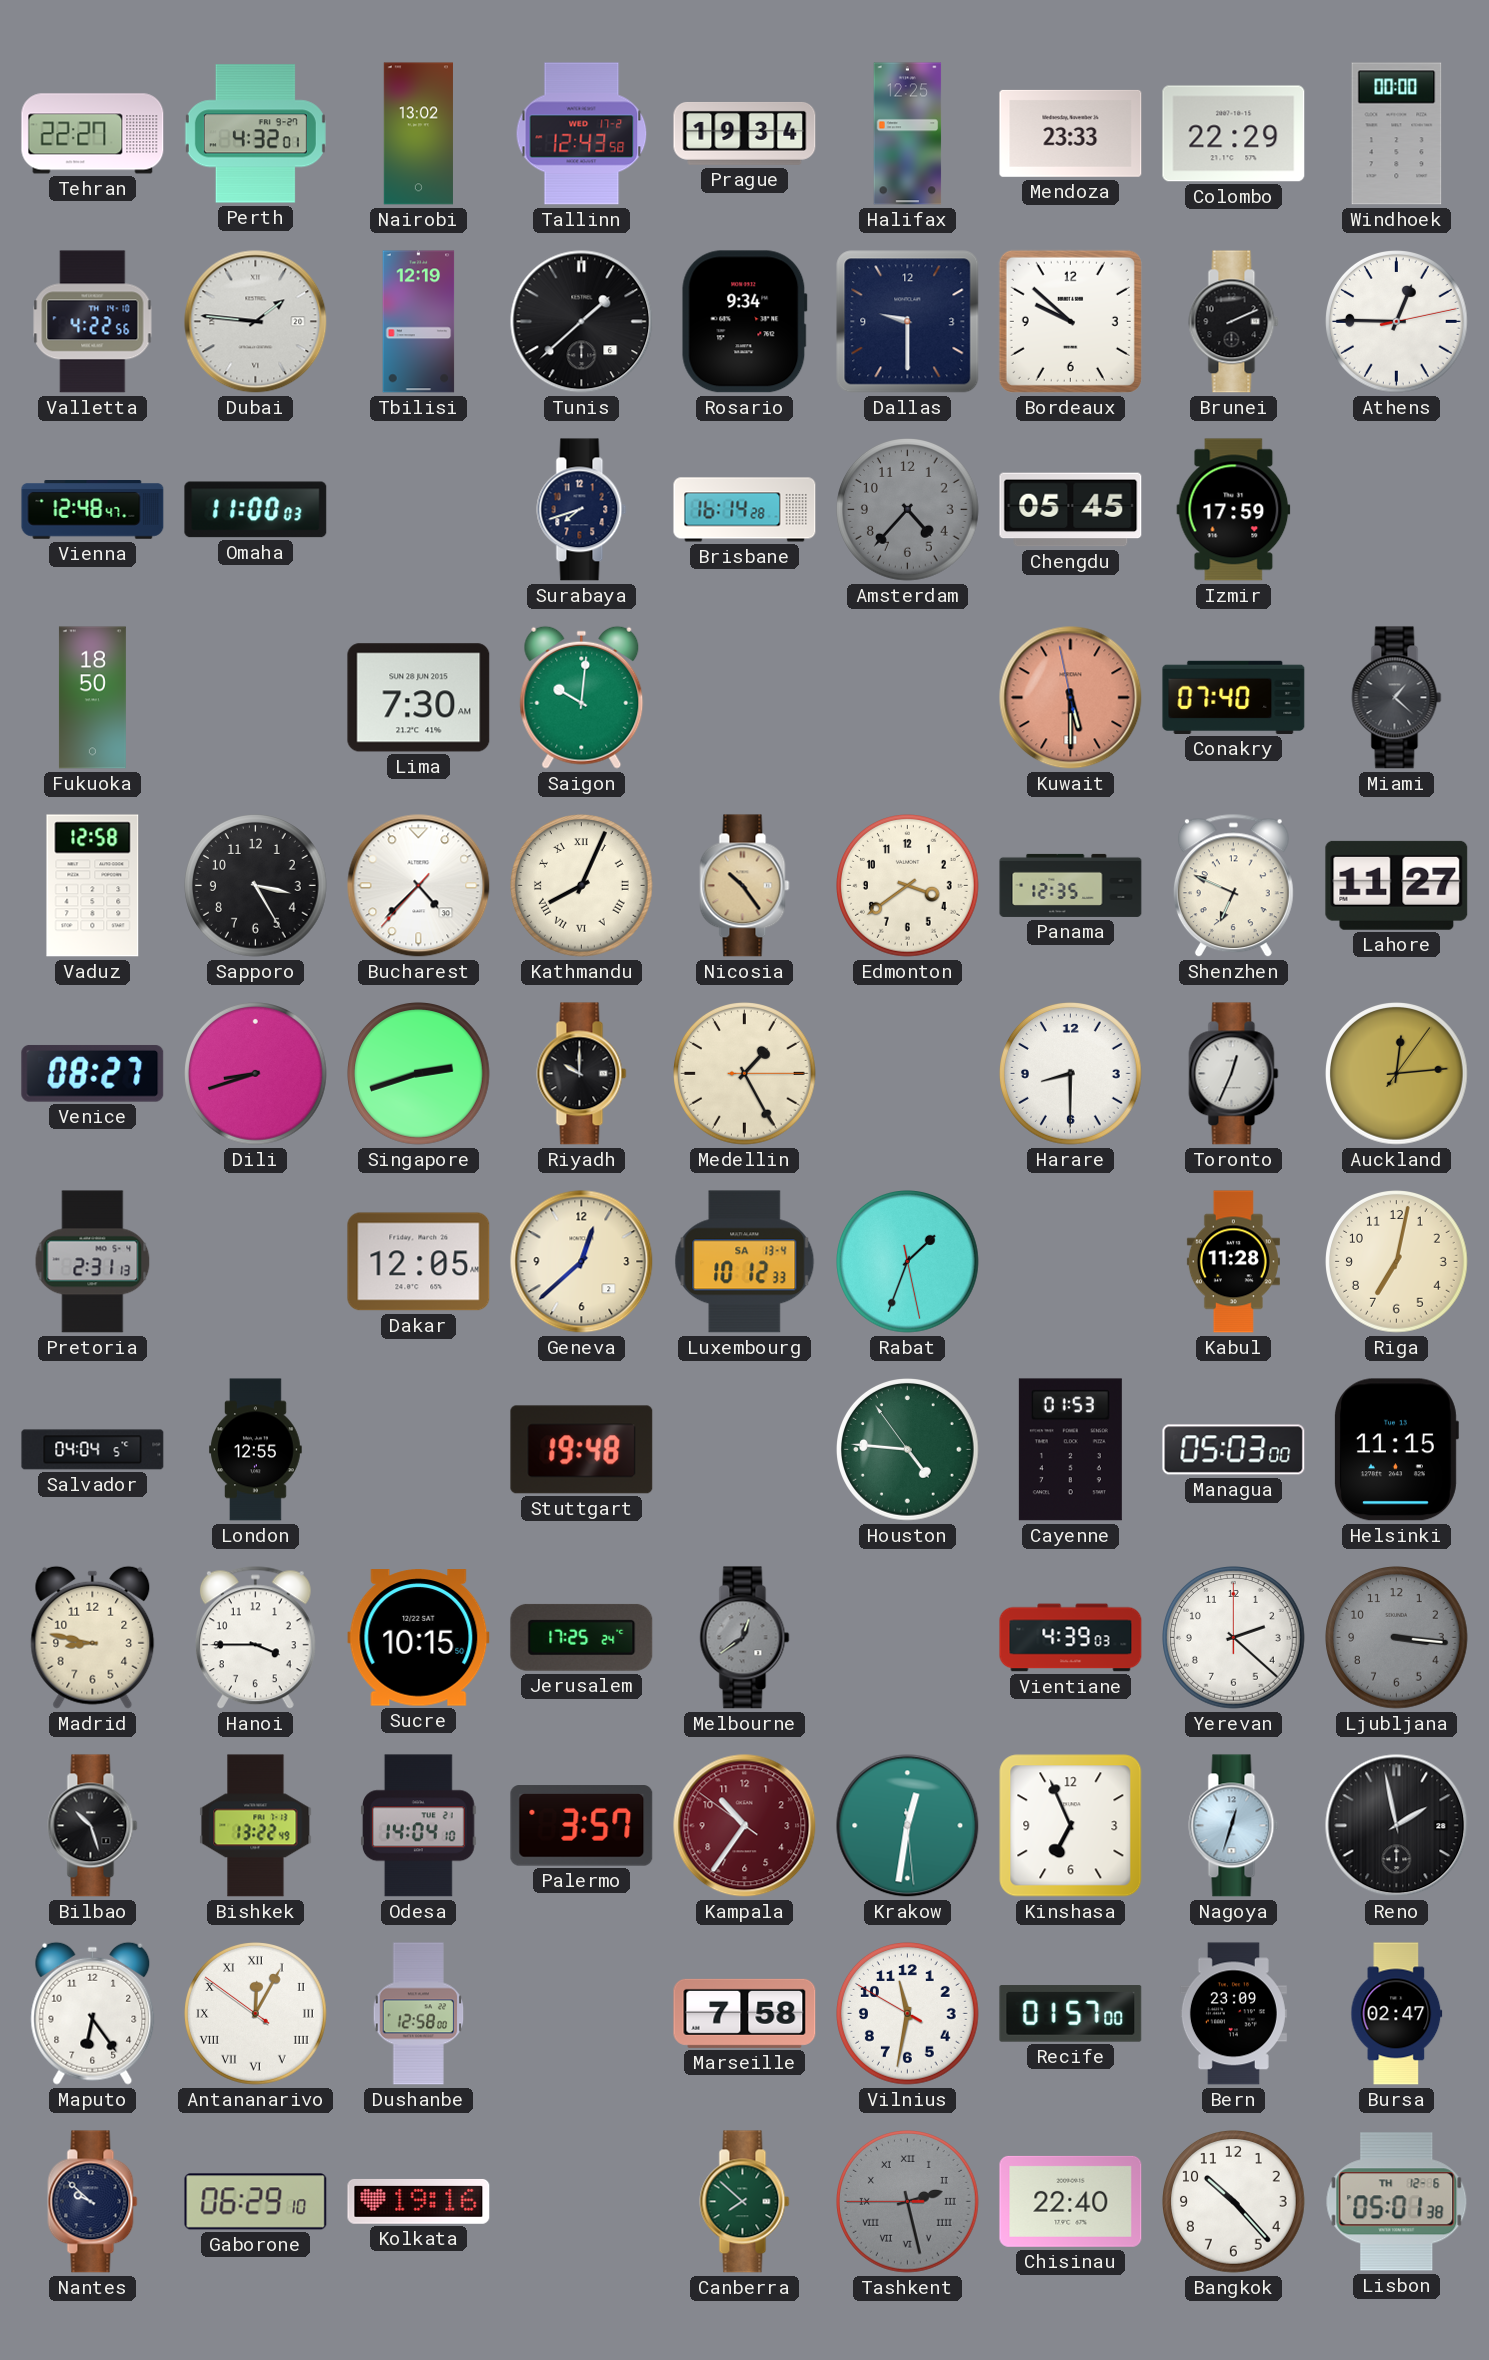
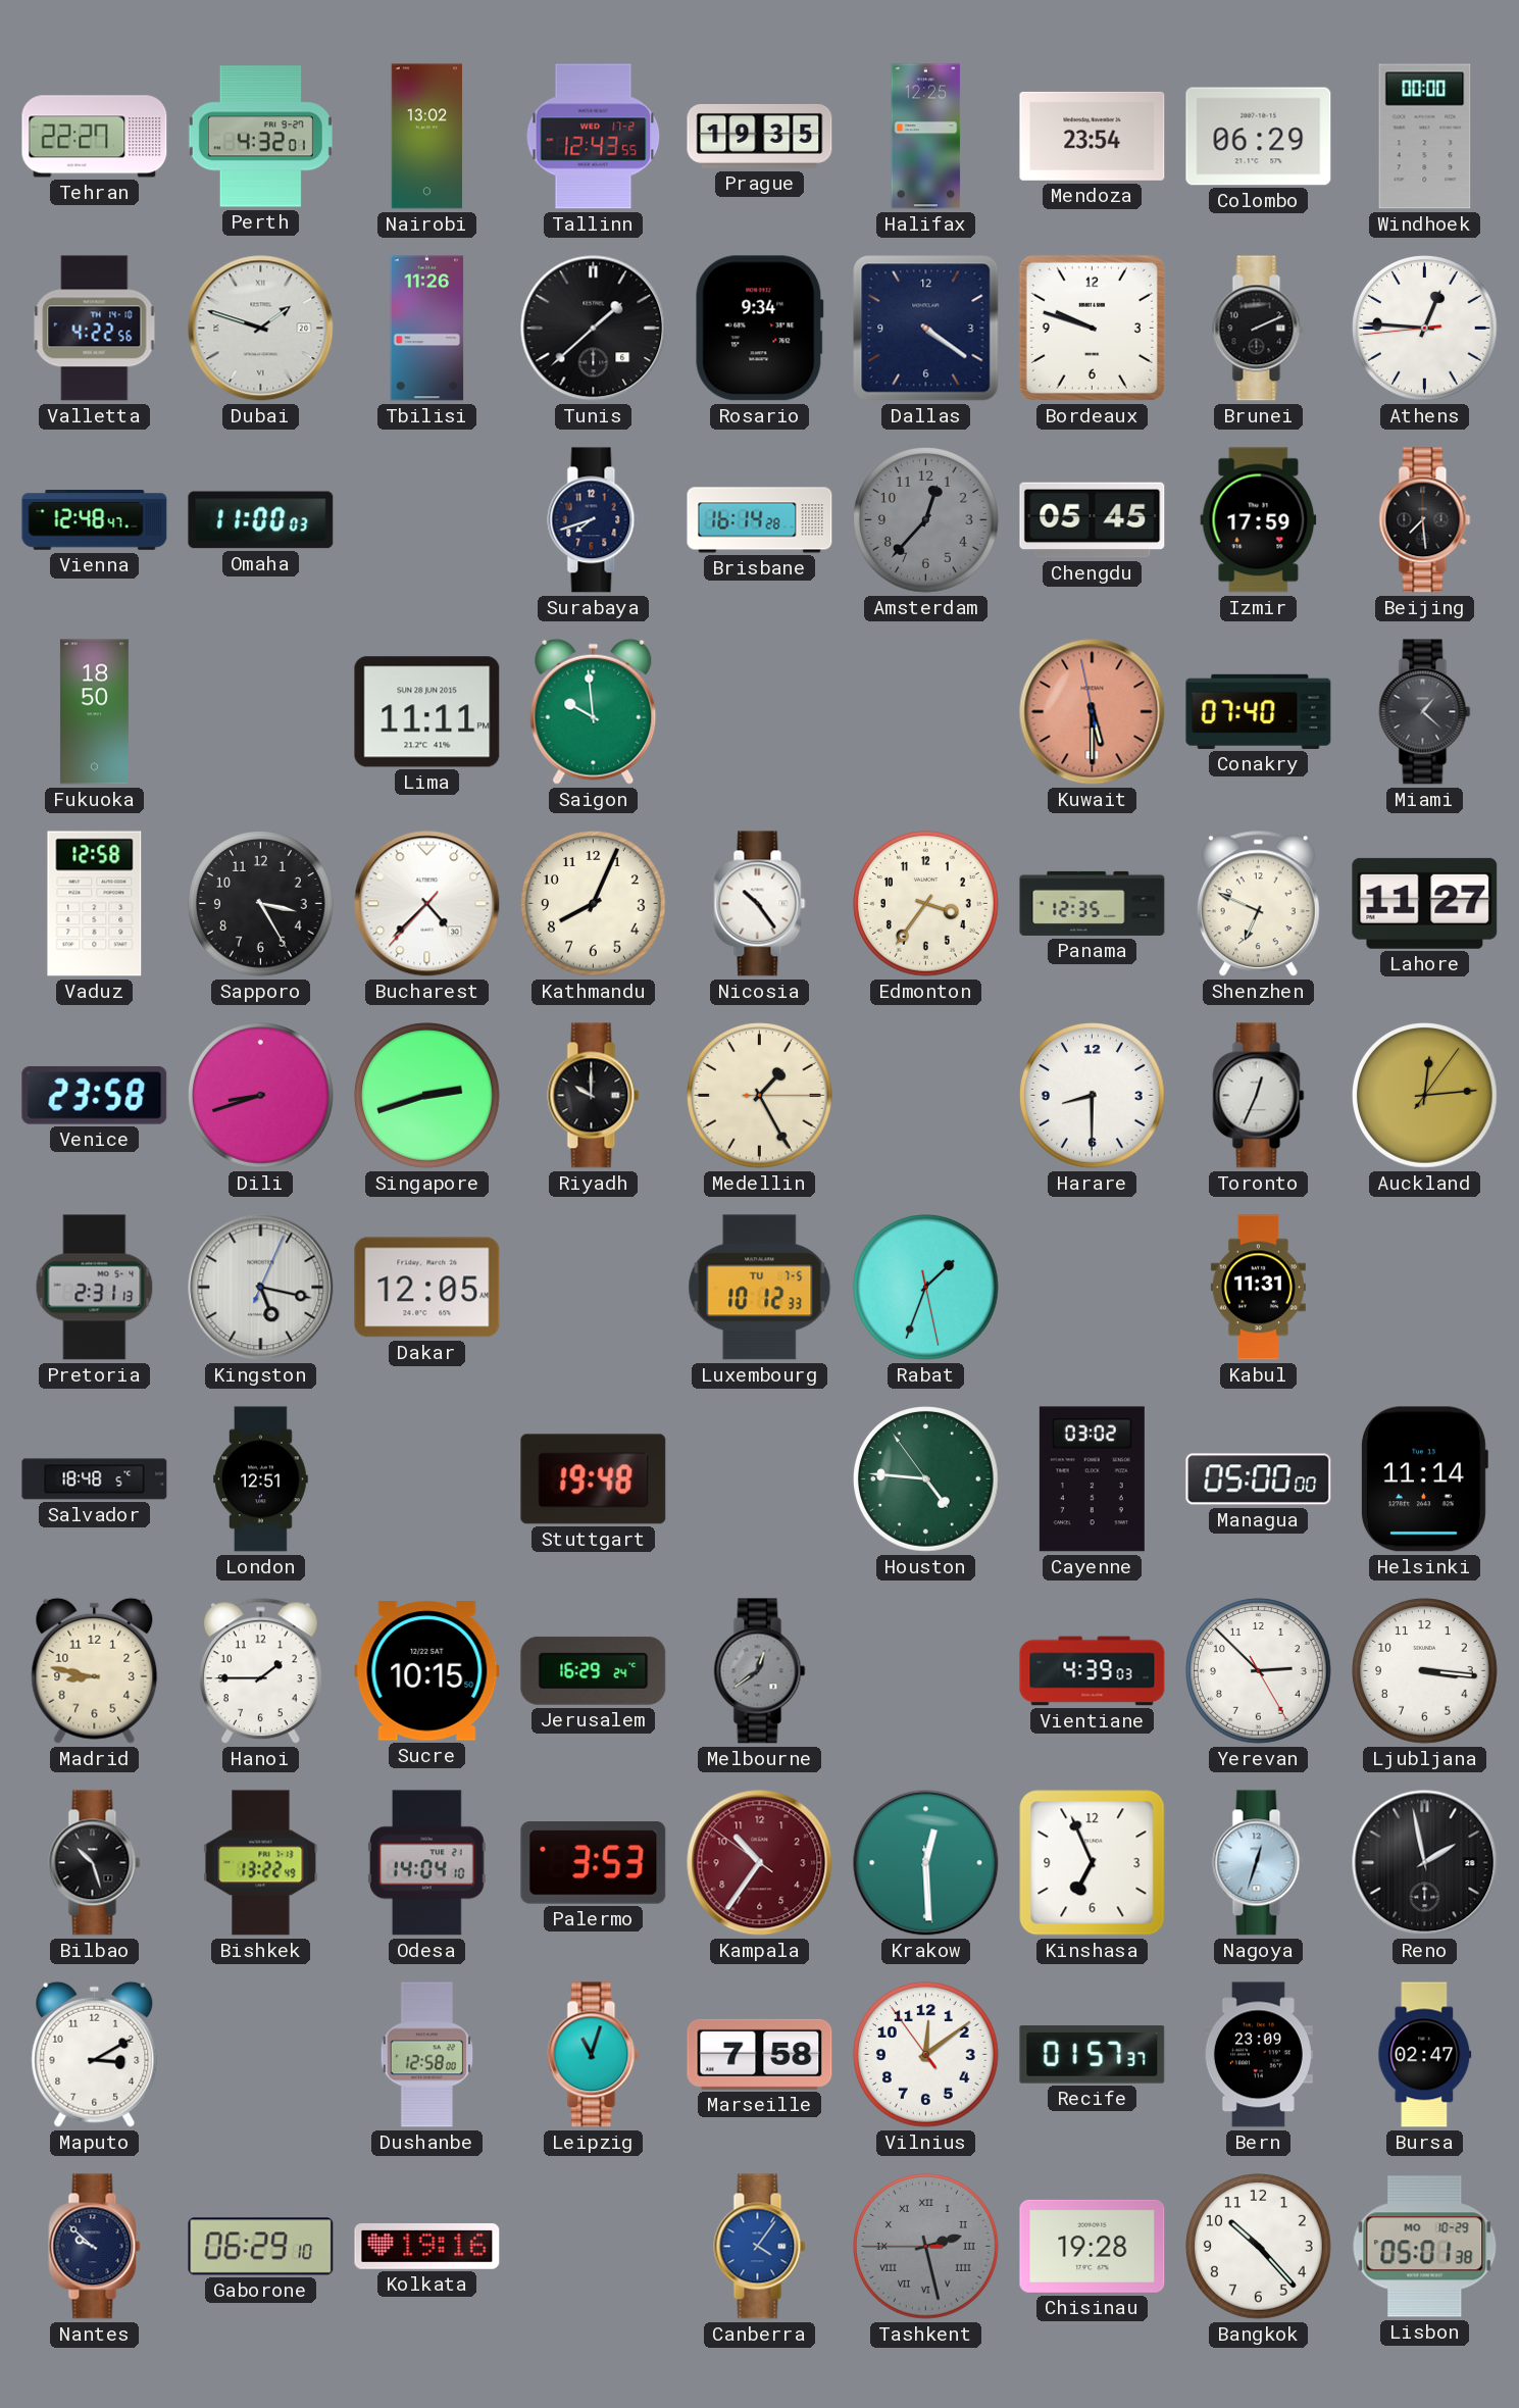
Tallinn: 12:43:58 -> 12:43:55 (594, 137)
Prague: 19:34 -> 19:35 (760, 136)
Mendoza: 23:33 -> 23:54 (1093, 136)
Colombo: 22:29 -> 06:29 (1259, 137)
Dubai: 1:46 -> 1:48 (261, 329)
Tbilisi: 12:19 -> 11:26 (427, 329)
Dallas: 9:30 -> 4:21 (926, 329)
Bordeaux: 9:52 -> 9:48 (1092, 328)
Athens: 12:45:13 -> 12:45:44 (1425, 329)
Amsterdam: 4:37 -> 12:37 (926, 520)
Beijing: none -> 7:29 (1425, 520)
Lima: 7:30 -> 11:11 (427, 712)
Saigon: 10:01 -> 9:59 (594, 711)
Kathmandu numerals: Roman -> Arabic (594, 904)
Nicosia dial: champagne -> white (760, 904)
Edmonton: 3:39 -> 3:36 (926, 904)
Venice: 08:27 -> 23:58 (95, 1095)
Kingston: none -> 5:17 (261, 1288)
Geneva: 12:38 -> none (582, 1262)
Luxembourg date: SA 13-4 -> TU 7-5 (760, 1288)
Kabul: 11:28 -> 11:31 (1258, 1288)
Riga: 7:02 -> none (1397, 1262)
Salvador: 04:04 -> 18:48 (95, 1479)
London: 12:55 -> 12:51 (261, 1479)
Cayenne: 01:53 -> 03:02 (1092, 1479)
Managua: 05:03 -> 05:00 (1259, 1479)
Helsinki: 11:15 -> 11:14 (1424, 1479)
Hanoi: 3:45 -> 1:45 (260, 1671)
Jerusalem: 17:25 -> 16:29 (594, 1670)
Yerevan: 2:22 -> 2:52 (1259, 1671)
Ljubljana dial: grey -> white (1425, 1671)
Palermo: 3:57 -> 3:53 (594, 1863)
Krakow: 12:31 -> 12:29 (926, 1863)
Maputo: 6:24 -> 3:10 (95, 2054)
Antananarivo: 12:04 -> none (256, 2014)
Leipzig: none -> 11:03 (594, 2055)
Vilnius: 11:31 -> 12:08 (926, 2055)
Recife: 01:57:00 -> 01:57:37 (1093, 2055)
Canberra: 7:52 -> 4:06 (760, 2247)
Canberra dial: green -> blue (760, 2247)
Chisinau: 22:40 -> 19:28 (1093, 2246)
Lisbon date: TH 12-6 -> MO 10-29 (1425, 2247)
